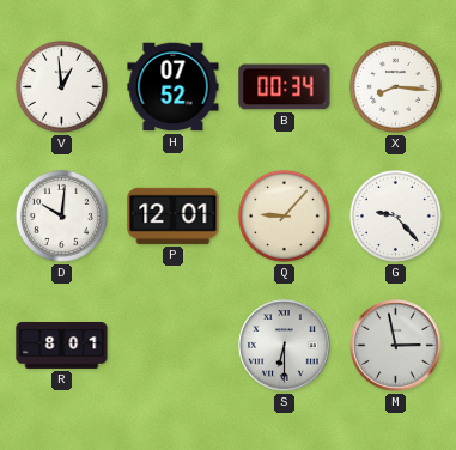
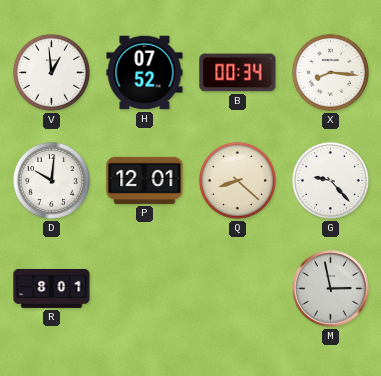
Q: 9:07 -> 8:22 (237, 180)
S: 6:30 -> none (285, 346)
